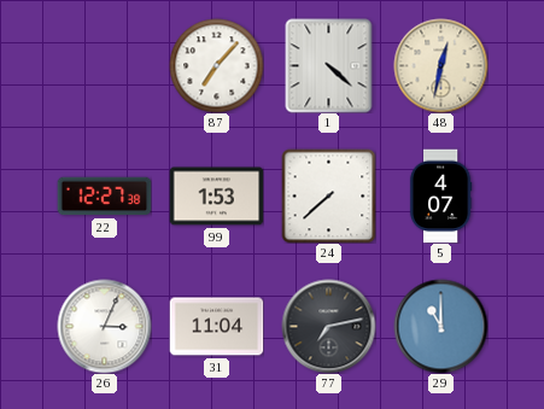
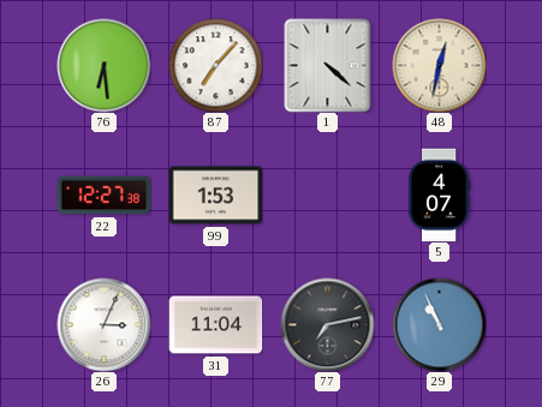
76: none -> 6:29 (103, 65)
24: 7:38 -> none (328, 195)
29: 11:00 -> 10:56 (439, 324)
